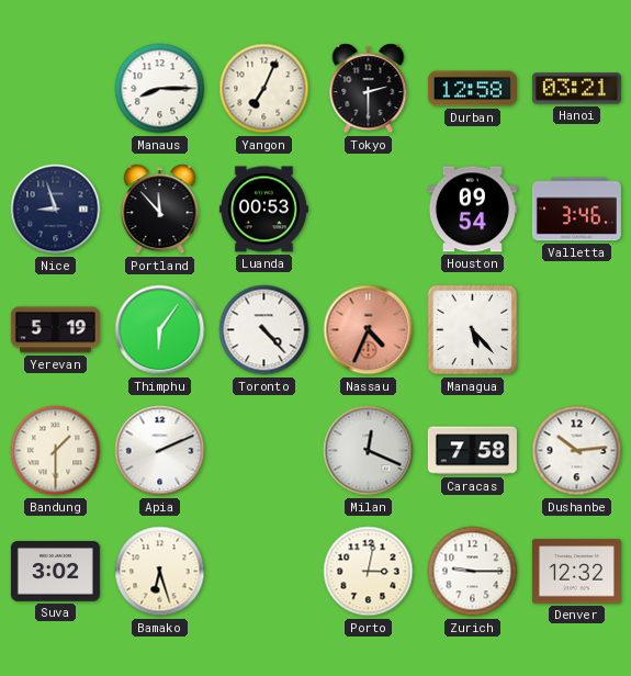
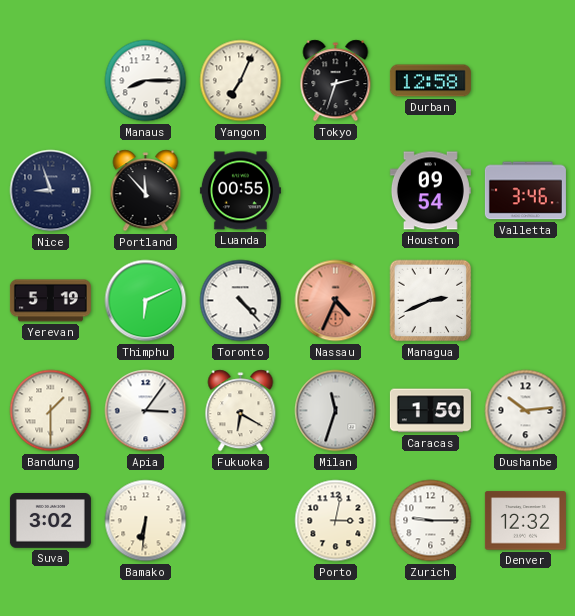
Tokyo: 2:30 -> 2:33 (336, 81)
Hanoi: 03:21 -> none (576, 89)
Luanda: 00:53 -> 00:55 (240, 191)
Thimphu: 6:06 -> 6:11 (146, 301)
Managua: 5:23 -> 2:41 (431, 301)
Apia: 2:11 -> 3:06 (146, 411)
Fukuoka: none -> 6:20 (241, 411)
Milan: 12:19 -> 11:33 (336, 411)
Caracas: 7:58 -> 1:50 (430, 411)
Bamako: 6:27 -> 6:31 (146, 521)
